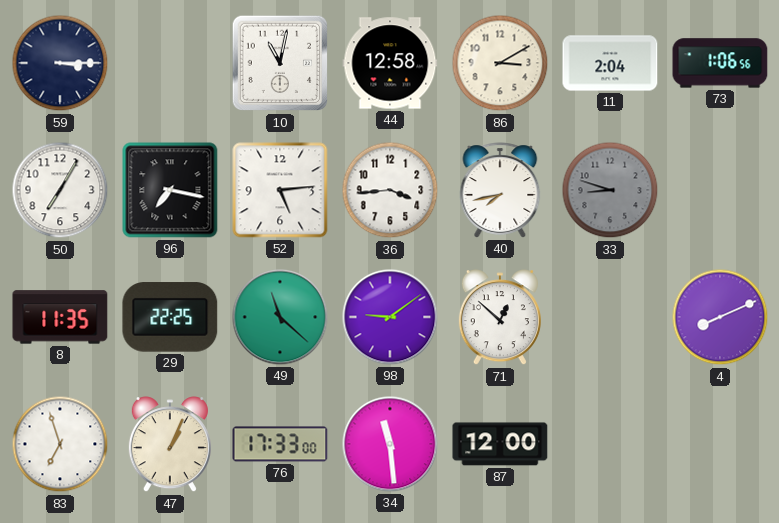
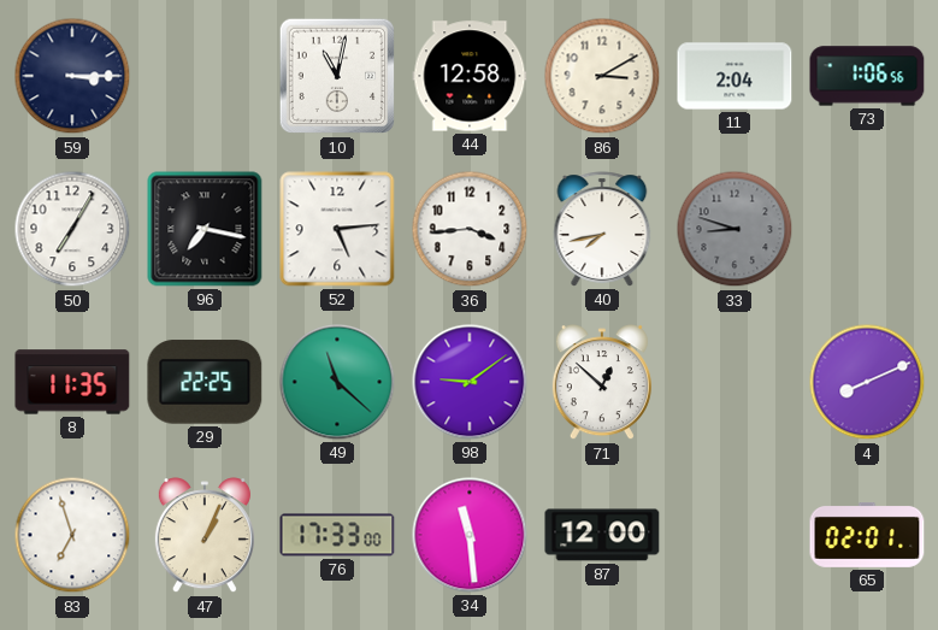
65: none -> 02:01 (867, 536)
